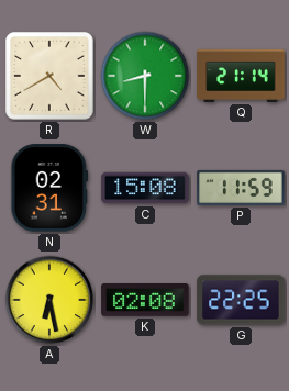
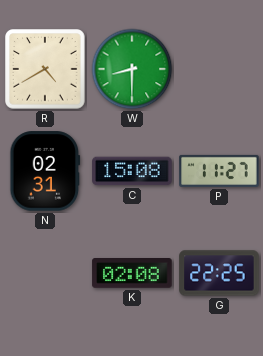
Q: 21:14 -> none (241, 76)
P: 11:59 -> 11:27 (219, 171)
A: 6:28 -> none (49, 300)
